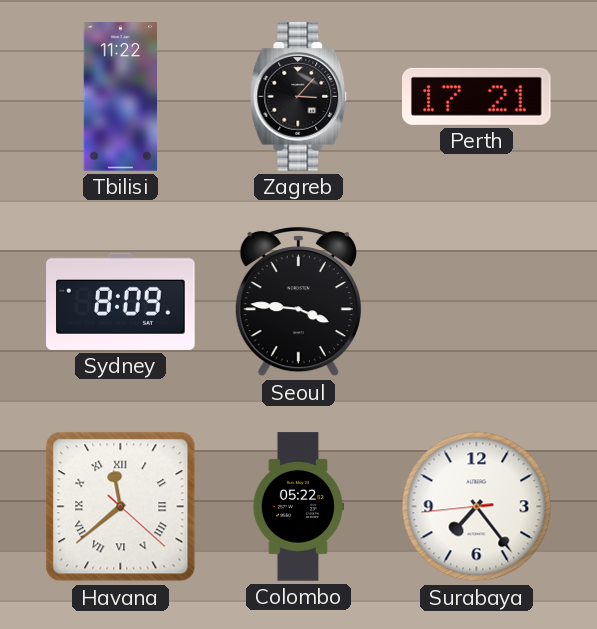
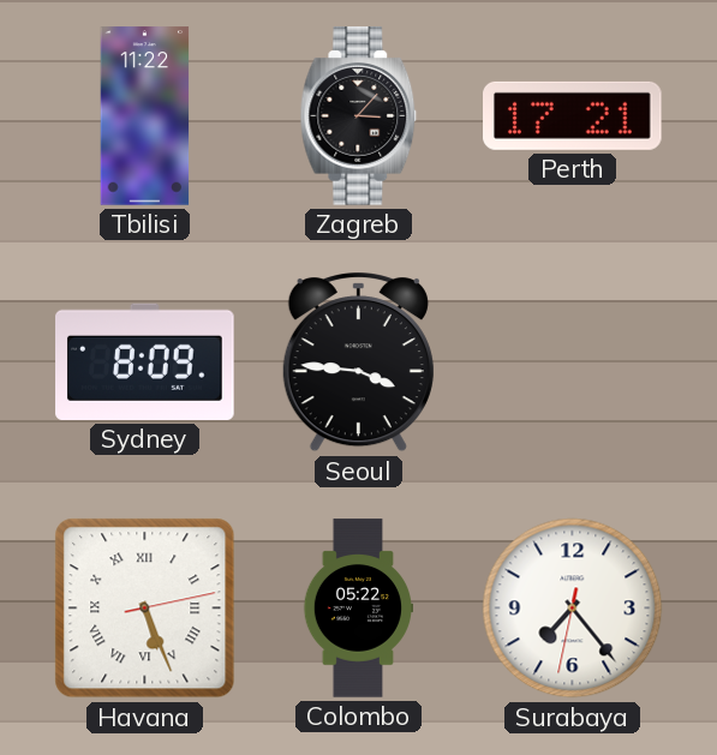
Havana: 11:38 -> 5:26 (145, 609)
Surabaya: 7:23:44 -> 7:23:32 (573, 609)
